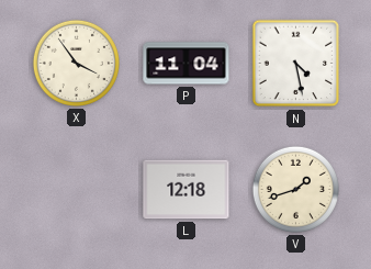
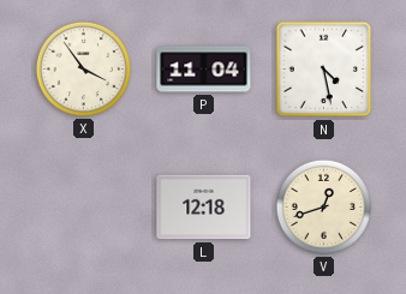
V: 1:42 -> 12:42 (323, 206)
